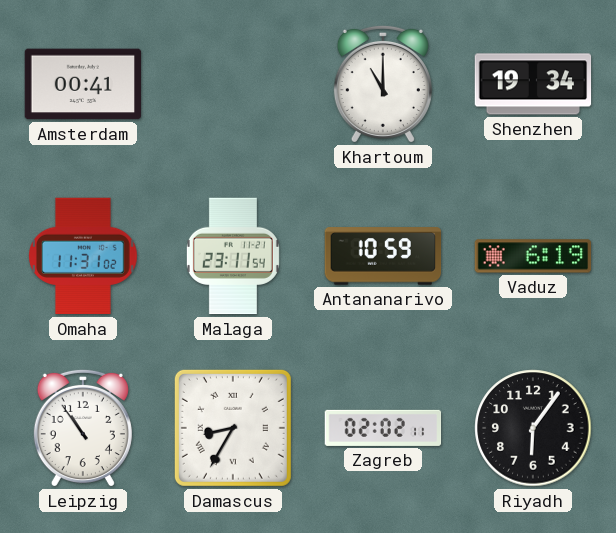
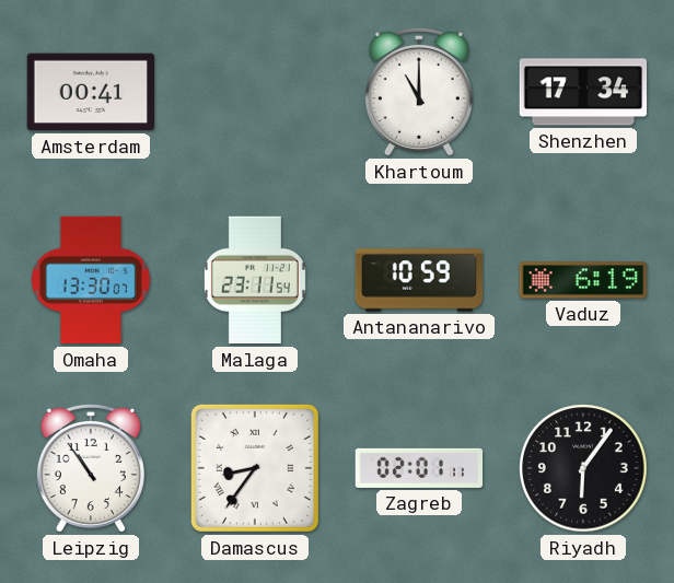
Shenzhen: 19:34 -> 17:34 (583, 92)
Omaha: 11:31 -> 13:30 (92, 280)
Damascus: 8:35 -> 8:36 (255, 468)
Zagreb: 02:02 -> 02:01 (419, 468)
